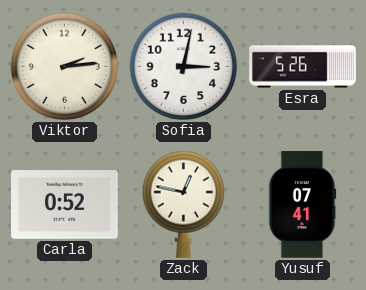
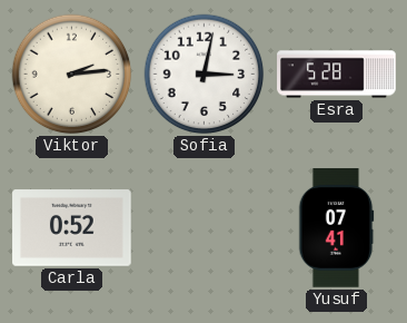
Esra: 5:26 -> 5:28 (337, 75)
Zack: 12:47 -> none (184, 204)
